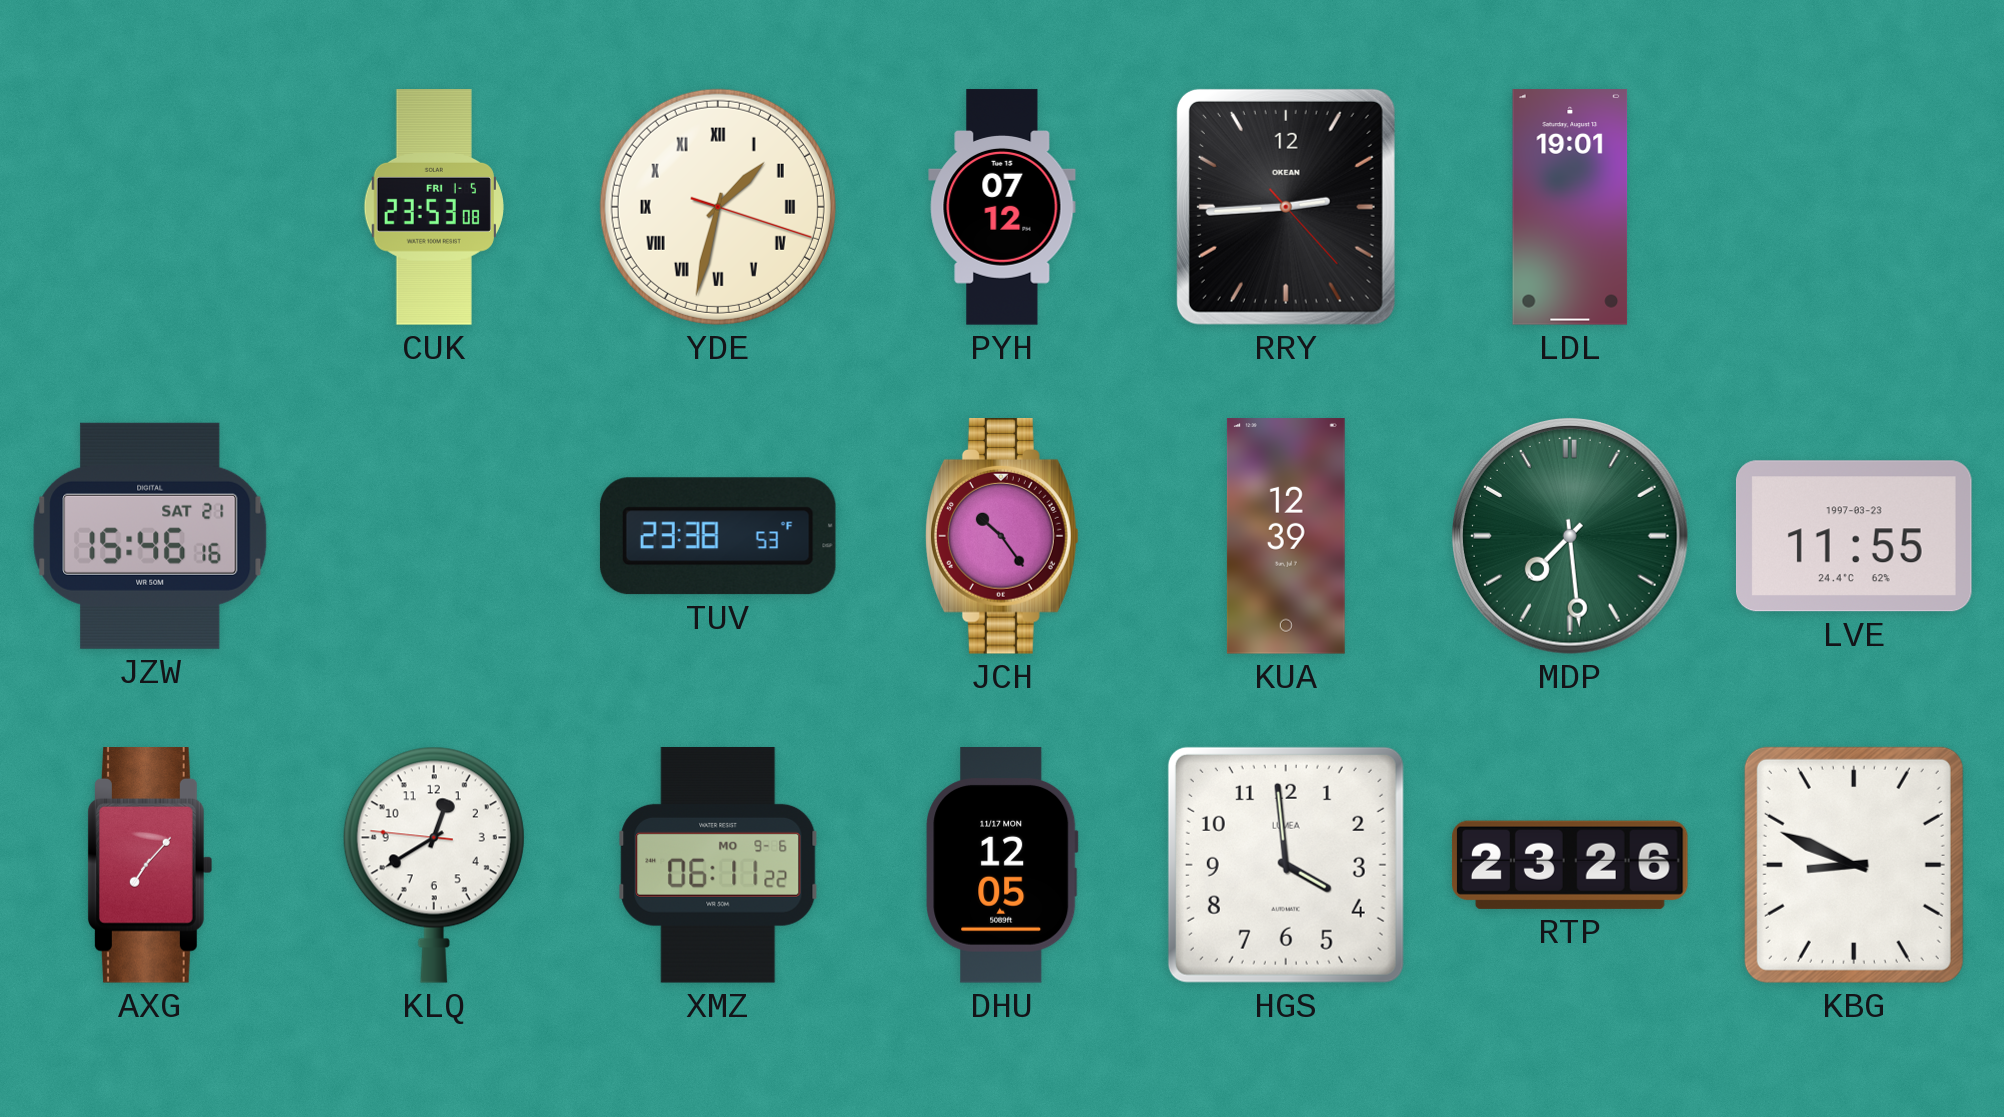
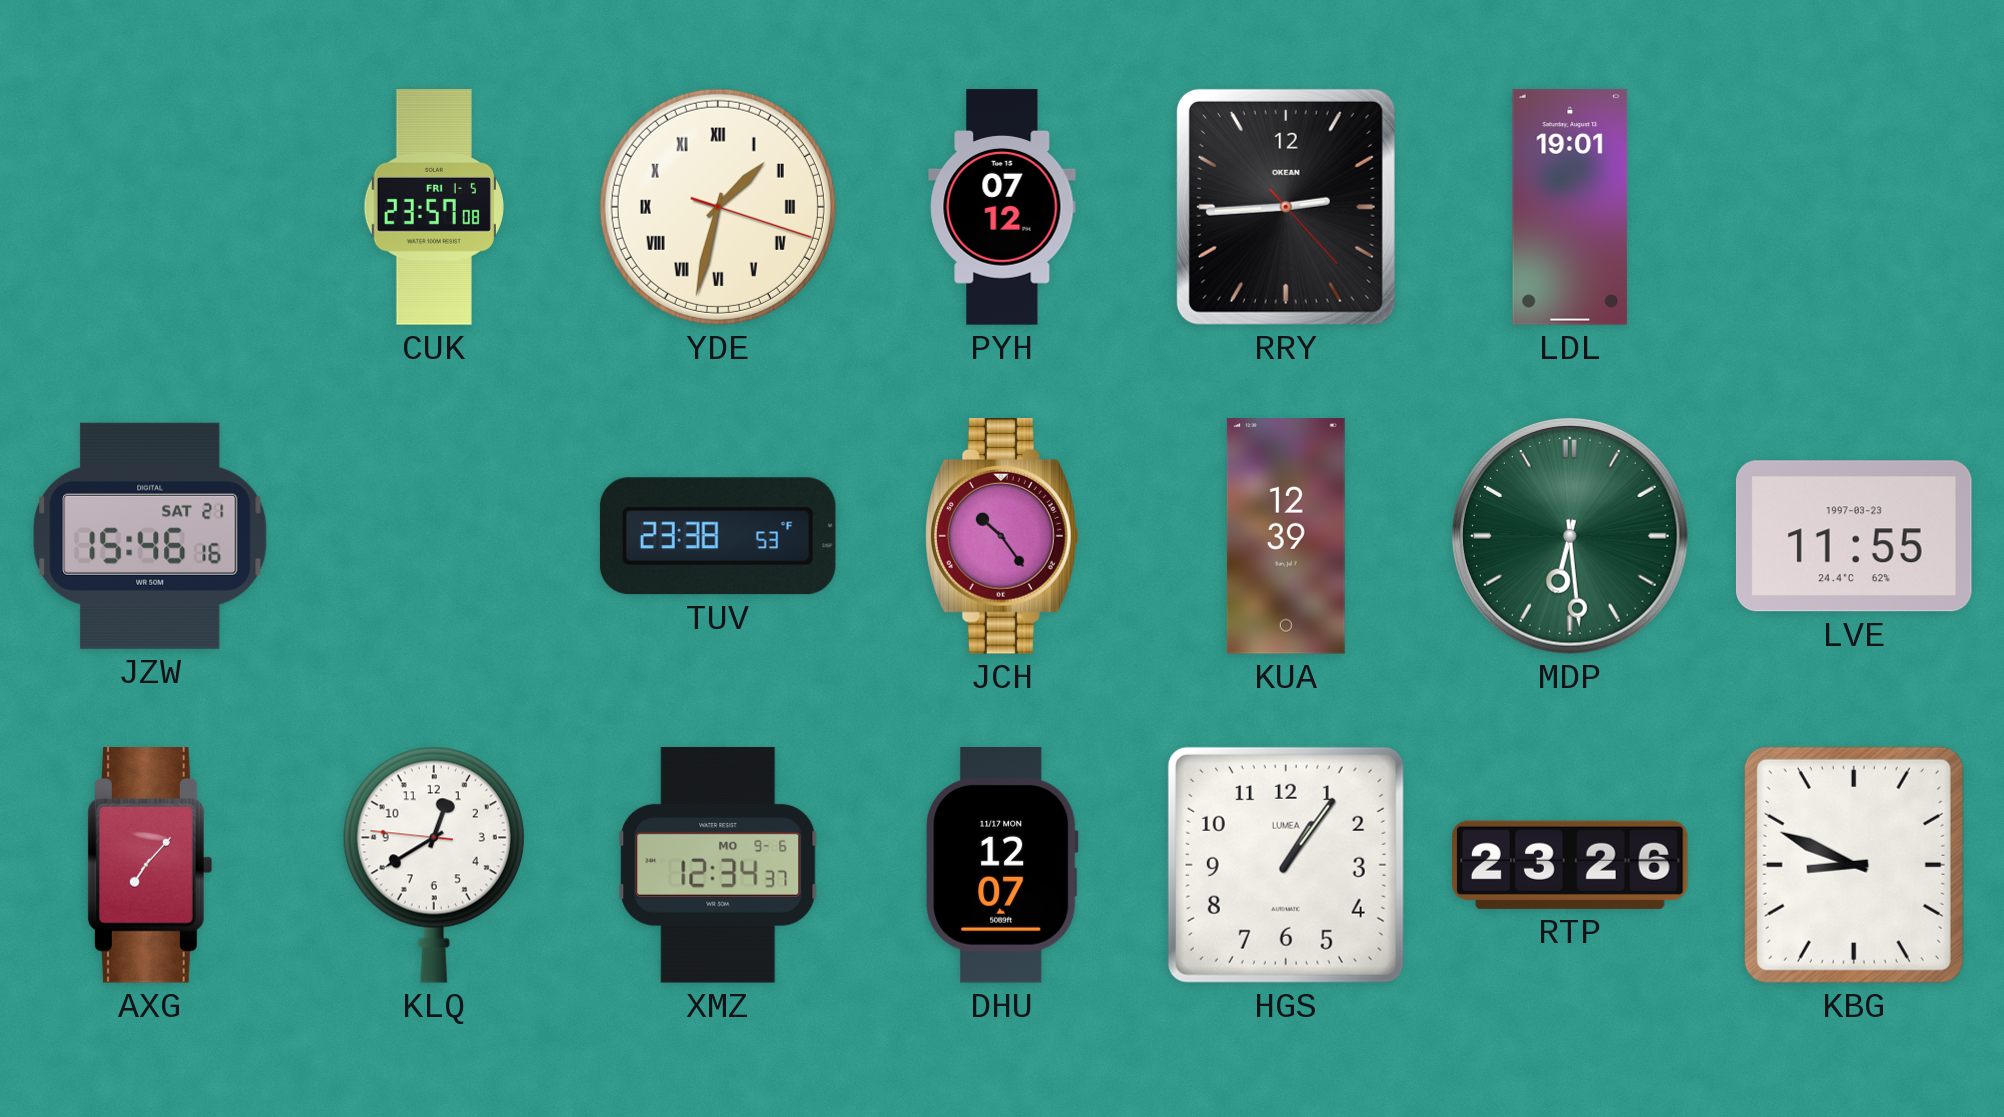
CUK: 23:53 -> 23:57 (434, 207)
MDP: 7:29 -> 6:29 (1570, 536)
XMZ: 06:11 -> 12:34 (718, 866)
DHU: 12:05 -> 12:07 (1002, 866)
HGS: 3:59 -> 1:06 (1286, 865)
